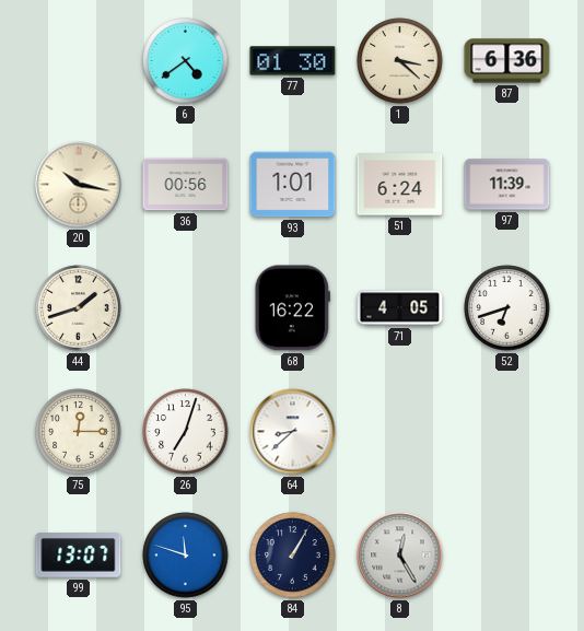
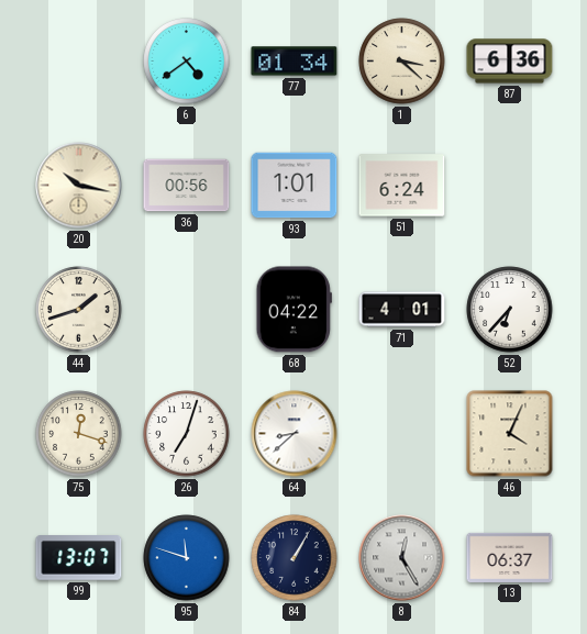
77: 01:30 -> 01:34 (295, 62)
97: 11:39 -> none (507, 185)
68: 16:22 -> 04:22 (293, 310)
71: 4:05 -> 4:01 (402, 310)
52: 6:42 -> 6:37 (510, 310)
75: 12:15 -> 12:18 (79, 434)
46: none -> 4:04 (510, 434)
13: none -> 06:37 (510, 557)
